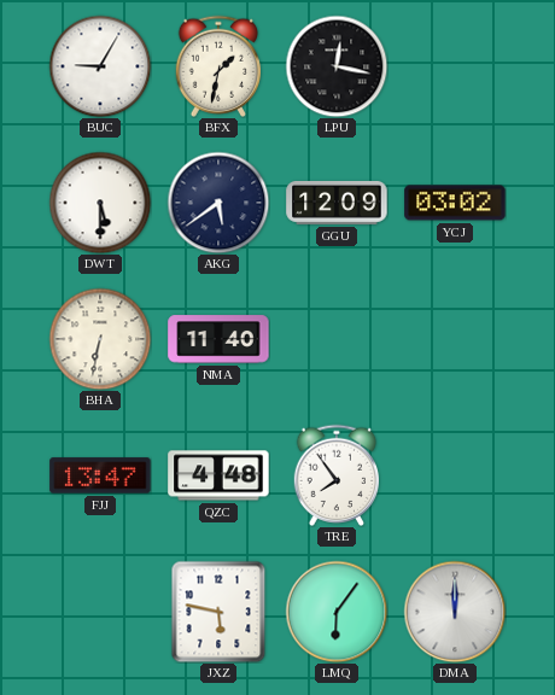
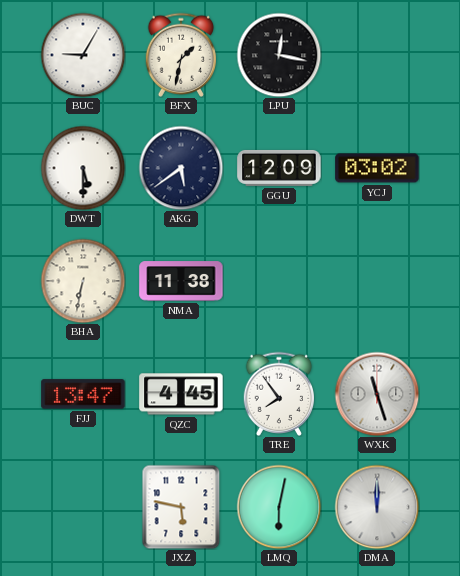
NMA: 11:40 -> 11:38 (181, 281)
QZC: 4:48 -> 4:45 (181, 394)
WXK: none -> 11:27 (377, 394)
LMQ: 6:06 -> 6:02 (279, 507)
